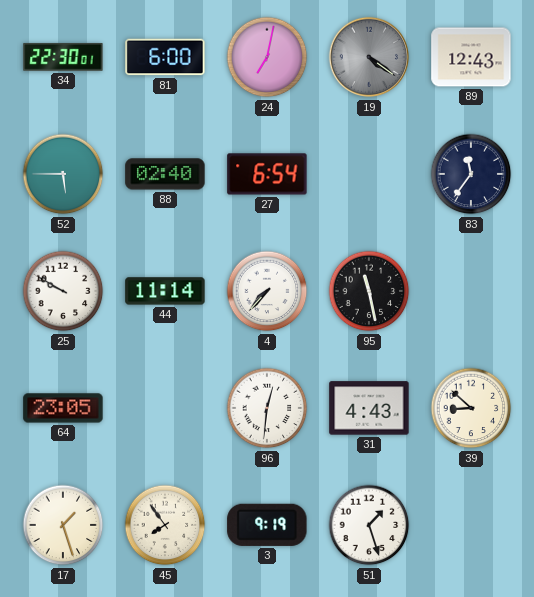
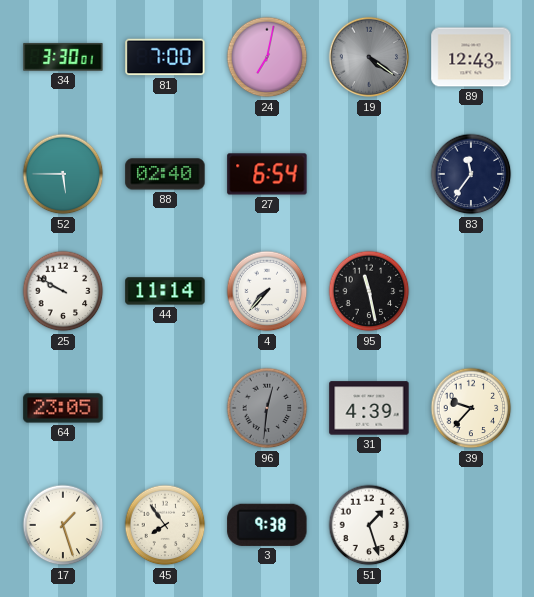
34: 22:30 -> 3:30 (63, 57)
81: 6:00 -> 7:00 (165, 57)
96 dial: white -> grey (267, 408)
31: 4:43 -> 4:39 (369, 408)
39: 8:52 -> 9:37 (471, 408)
3: 9:19 -> 9:38 (267, 525)
